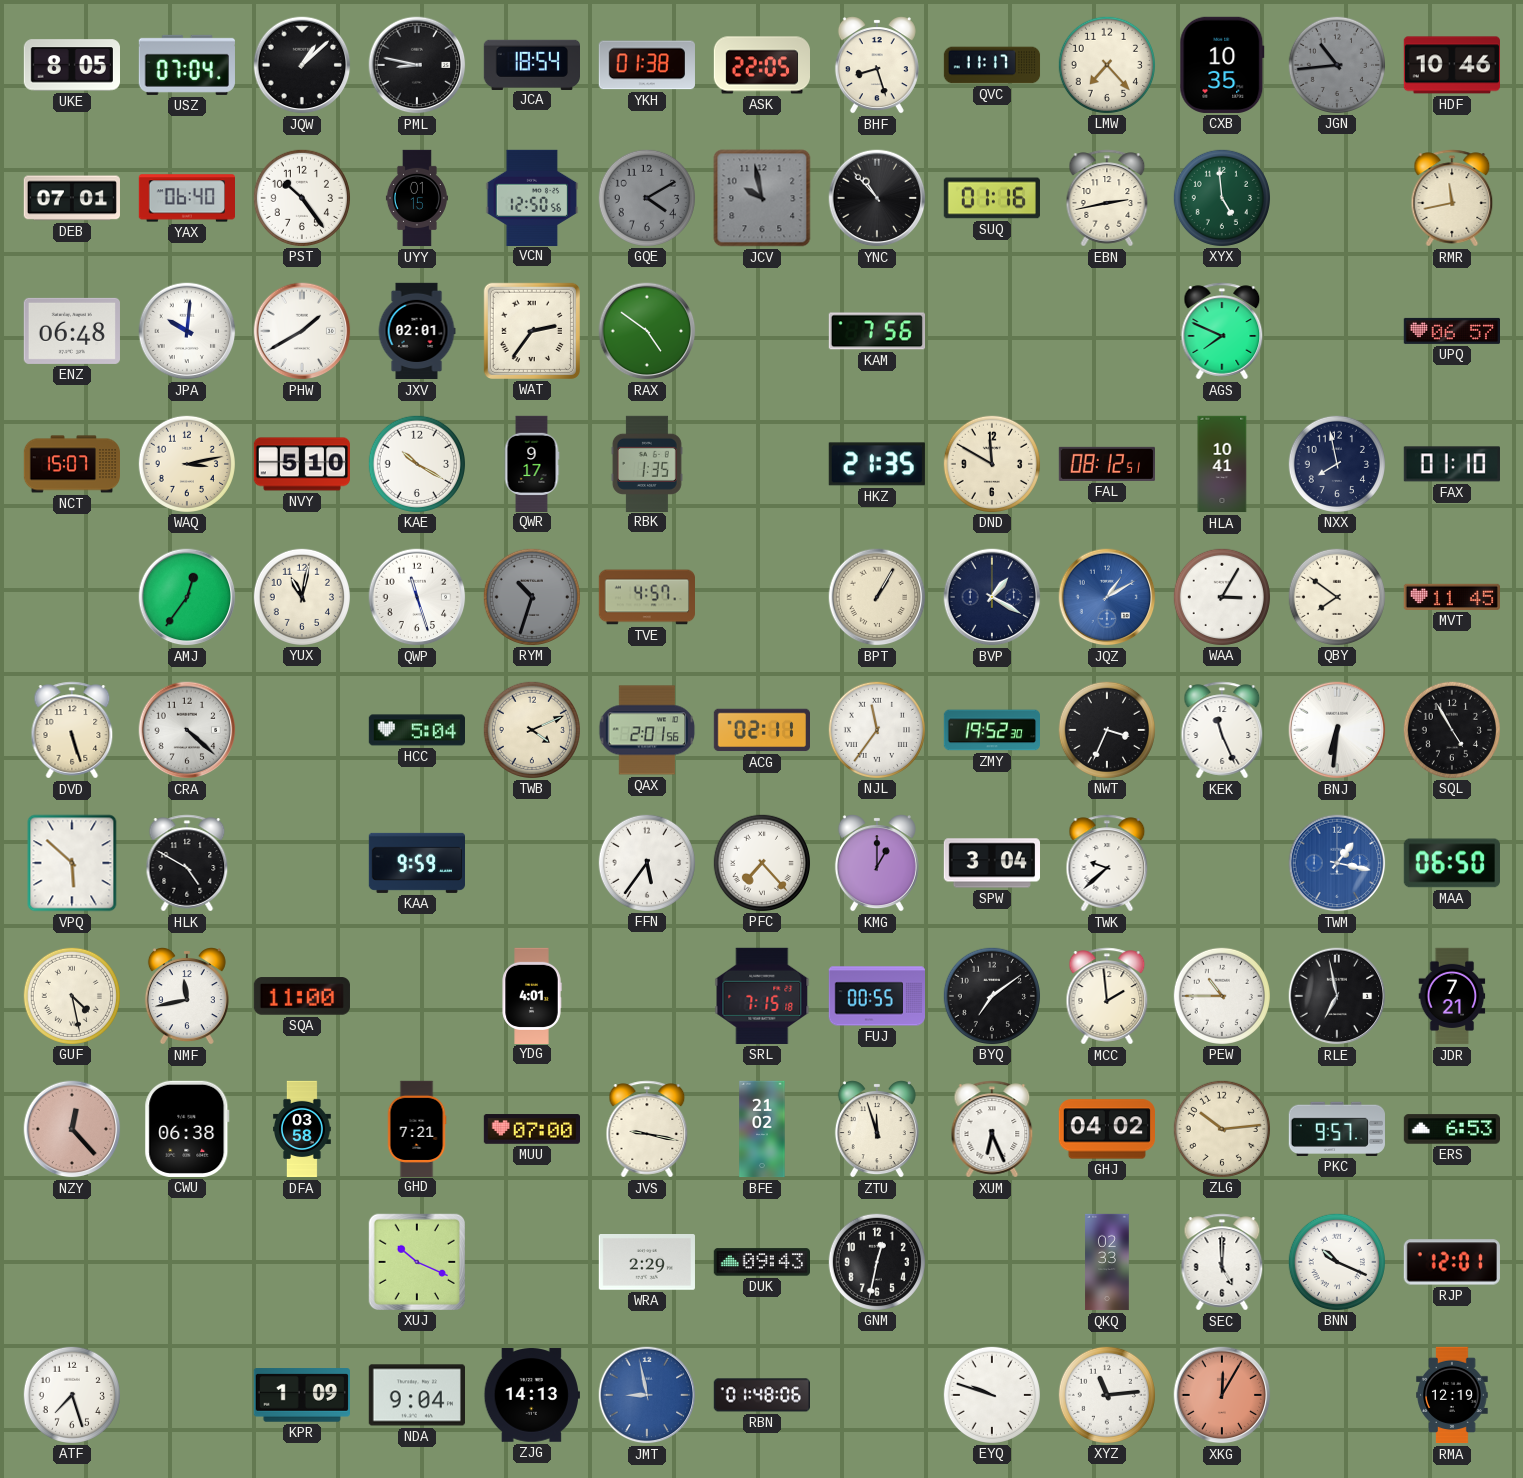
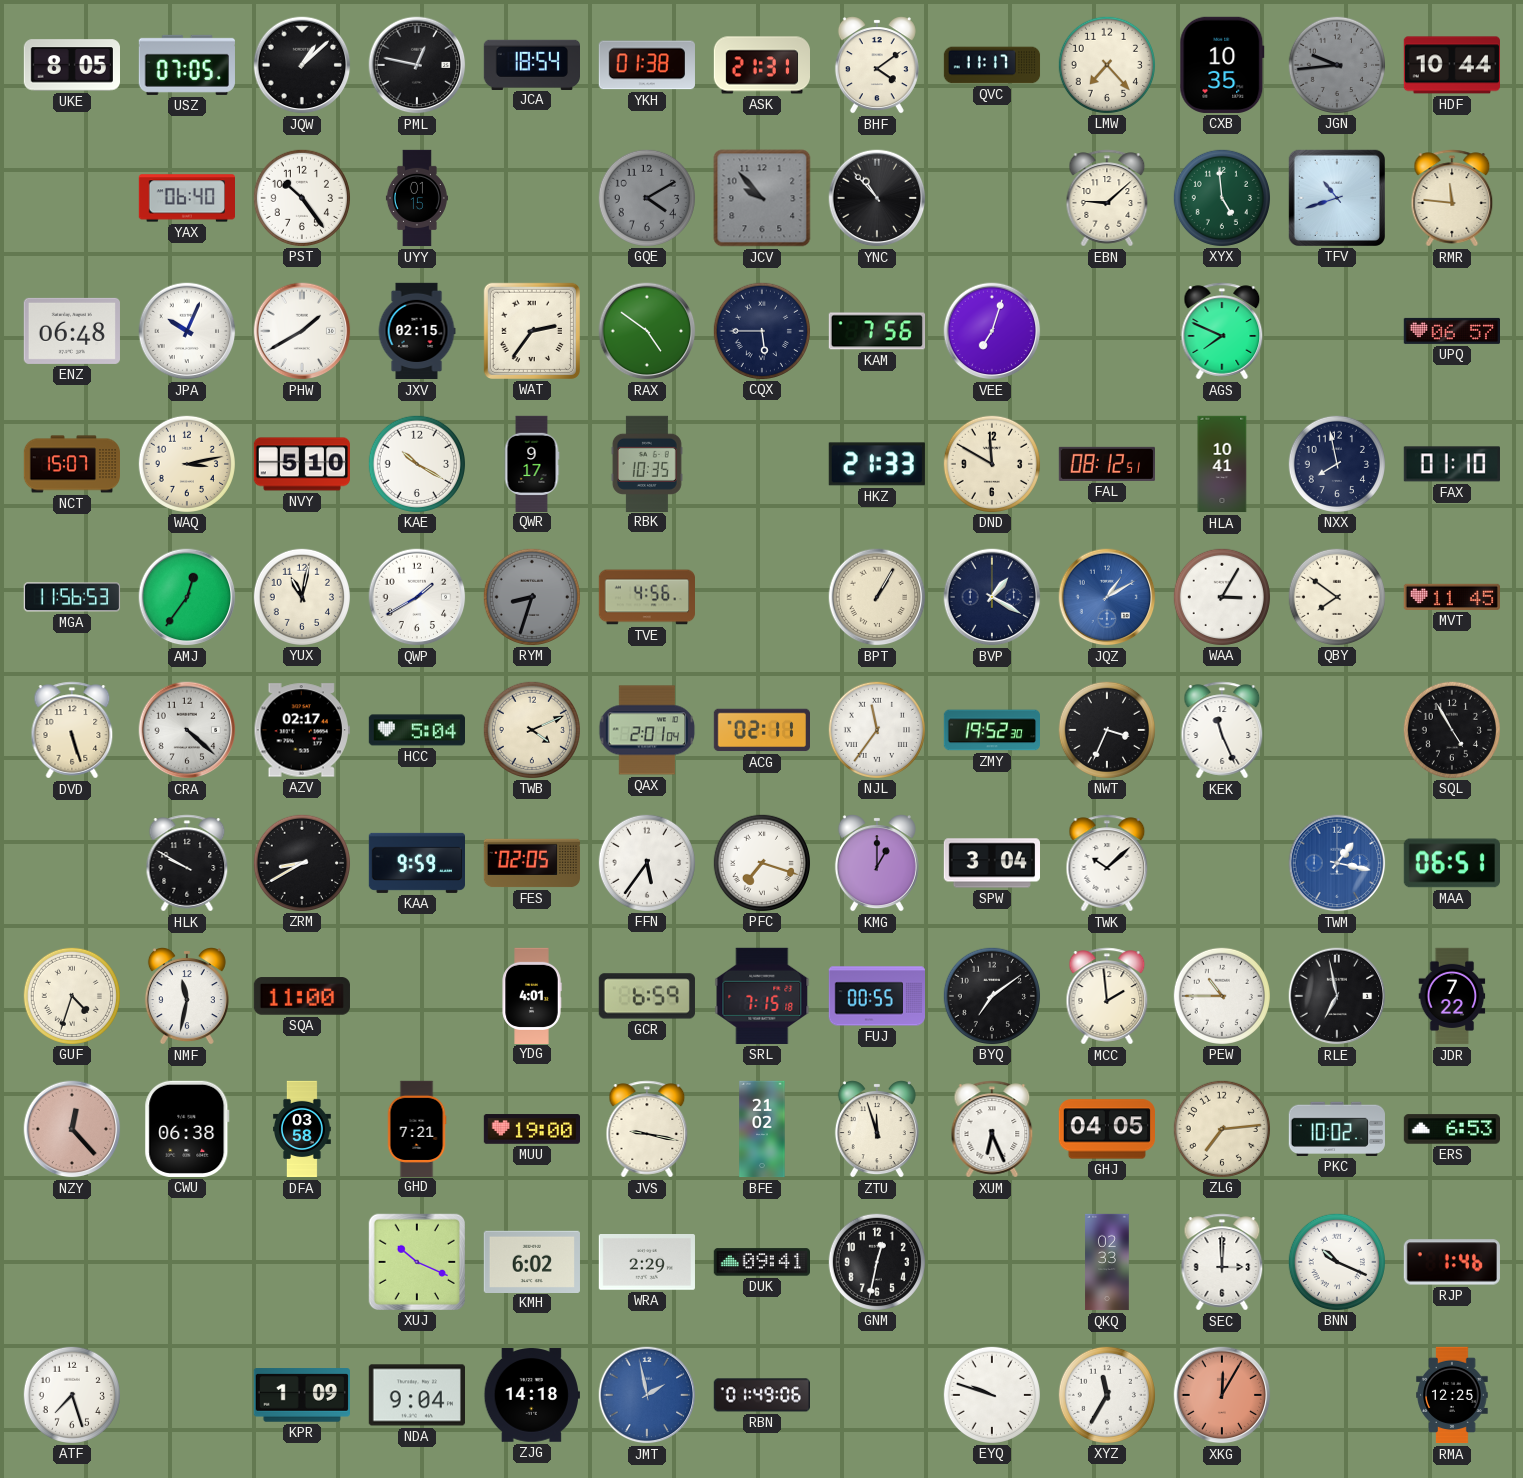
USZ: 07:04 -> 07:05 (187, 65)
PML: 8:47 -> 12:47 (417, 65)
ASK: 22:05 -> 21:31 (761, 65)
BHF: 8:27 -> 4:09 (877, 65)
JGN: 10:44 -> 9:44 (1336, 64)
HDF: 10:46 -> 10:44 (1452, 65)
DEB: 07:01 -> none (71, 198)
VCN: 12:50 -> none (532, 197)
JCV: 9:58 -> 9:53 (762, 198)
SUQ: 01:16 -> none (992, 198)
EBN: 2:43 -> 9:08 (1107, 198)
TFV: none -> 10:42 (1337, 198)
RMR: 11:43 -> 11:46 (1452, 198)
JPA: 10:01 -> 10:04 (187, 331)
JXV: 02:01 -> 02:15 (417, 331)
CQX: none -> 5:45 (761, 330)
VEE: none -> 7:03 (992, 331)
RBK: 1:35 -> 10:35 (647, 463)
HKZ: 21:35 -> 21:33 (877, 464)
MGA: none -> 11:56 (72, 597)
QWP: 11:27 -> 1:40 (417, 597)
RYM: 10:33 -> 8:33 (531, 596)
TVE: 4:57 -> 4:56 (646, 597)
AZV: none -> 02:17 (302, 730)
QAX: 2:01:56 -> 2:01:04 (647, 730)
BNJ: 6:31 -> none (1337, 730)
VPQ: 5:52 -> none (72, 863)
HLK: 4:50 -> 9:50 (187, 863)
ZRM: none -> 8:40 (301, 862)
FES: none -> 02:05 (531, 863)
PFC: 7:23 -> 7:18 (761, 862)
TWK: 9:38 -> 10:08 (1107, 863)
MAA: 06:50 -> 06:51 (1452, 863)
GUF: 4:28 -> 4:33 (71, 995)
NMF: 11:43 -> 11:32 (187, 996)
GCR: none -> 6:59 (647, 996)
JDR: 7:21 -> 7:22 (1452, 996)
MUU: 07:00 -> 19:00 (531, 1129)
GHJ: 04:02 -> 04:05 (1106, 1129)
ZLG: 10:14 -> 7:14 (1221, 1128)
PKC: 9:57 -> 10:02 (1337, 1129)
KMH: none -> 6:02 (532, 1261)
DUK: 09:43 -> 09:41 (761, 1262)
SEC: 5:00 -> 3:00 (1222, 1262)
RJP: 12:01 -> 1:46 (1452, 1262)
ZJG: 14:13 -> 14:18 (531, 1395)
JMT: 8:58 -> 1:58 (647, 1395)
RBN: 01:48 -> 01:49 (761, 1395)
XYZ: 11:14 -> 11:35 (1106, 1394)
RMA: 12:19 -> 12:25 (1452, 1395)
